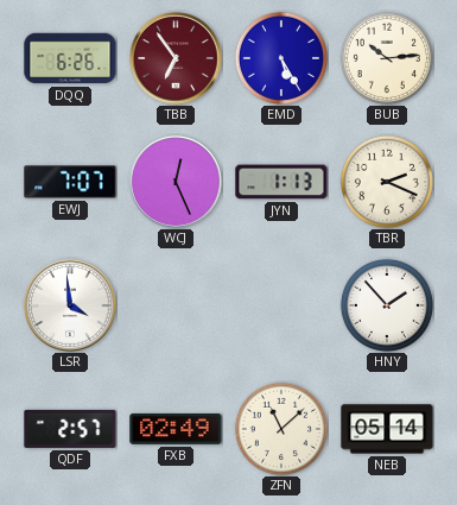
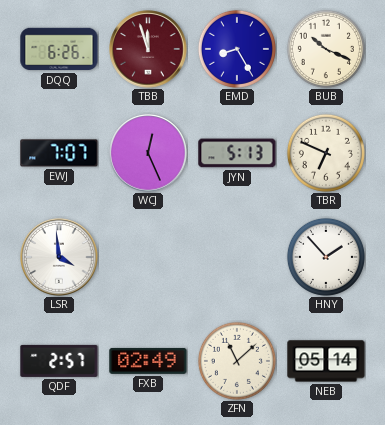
TBB: 6:54 -> 11:57 (148, 49)
EMD: 5:25 -> 8:25 (237, 49)
BUB: 10:14 -> 10:19 (326, 49)
JYN: 1:13 -> 5:13 (237, 153)
TBR: 2:19 -> 6:49 (326, 153)
